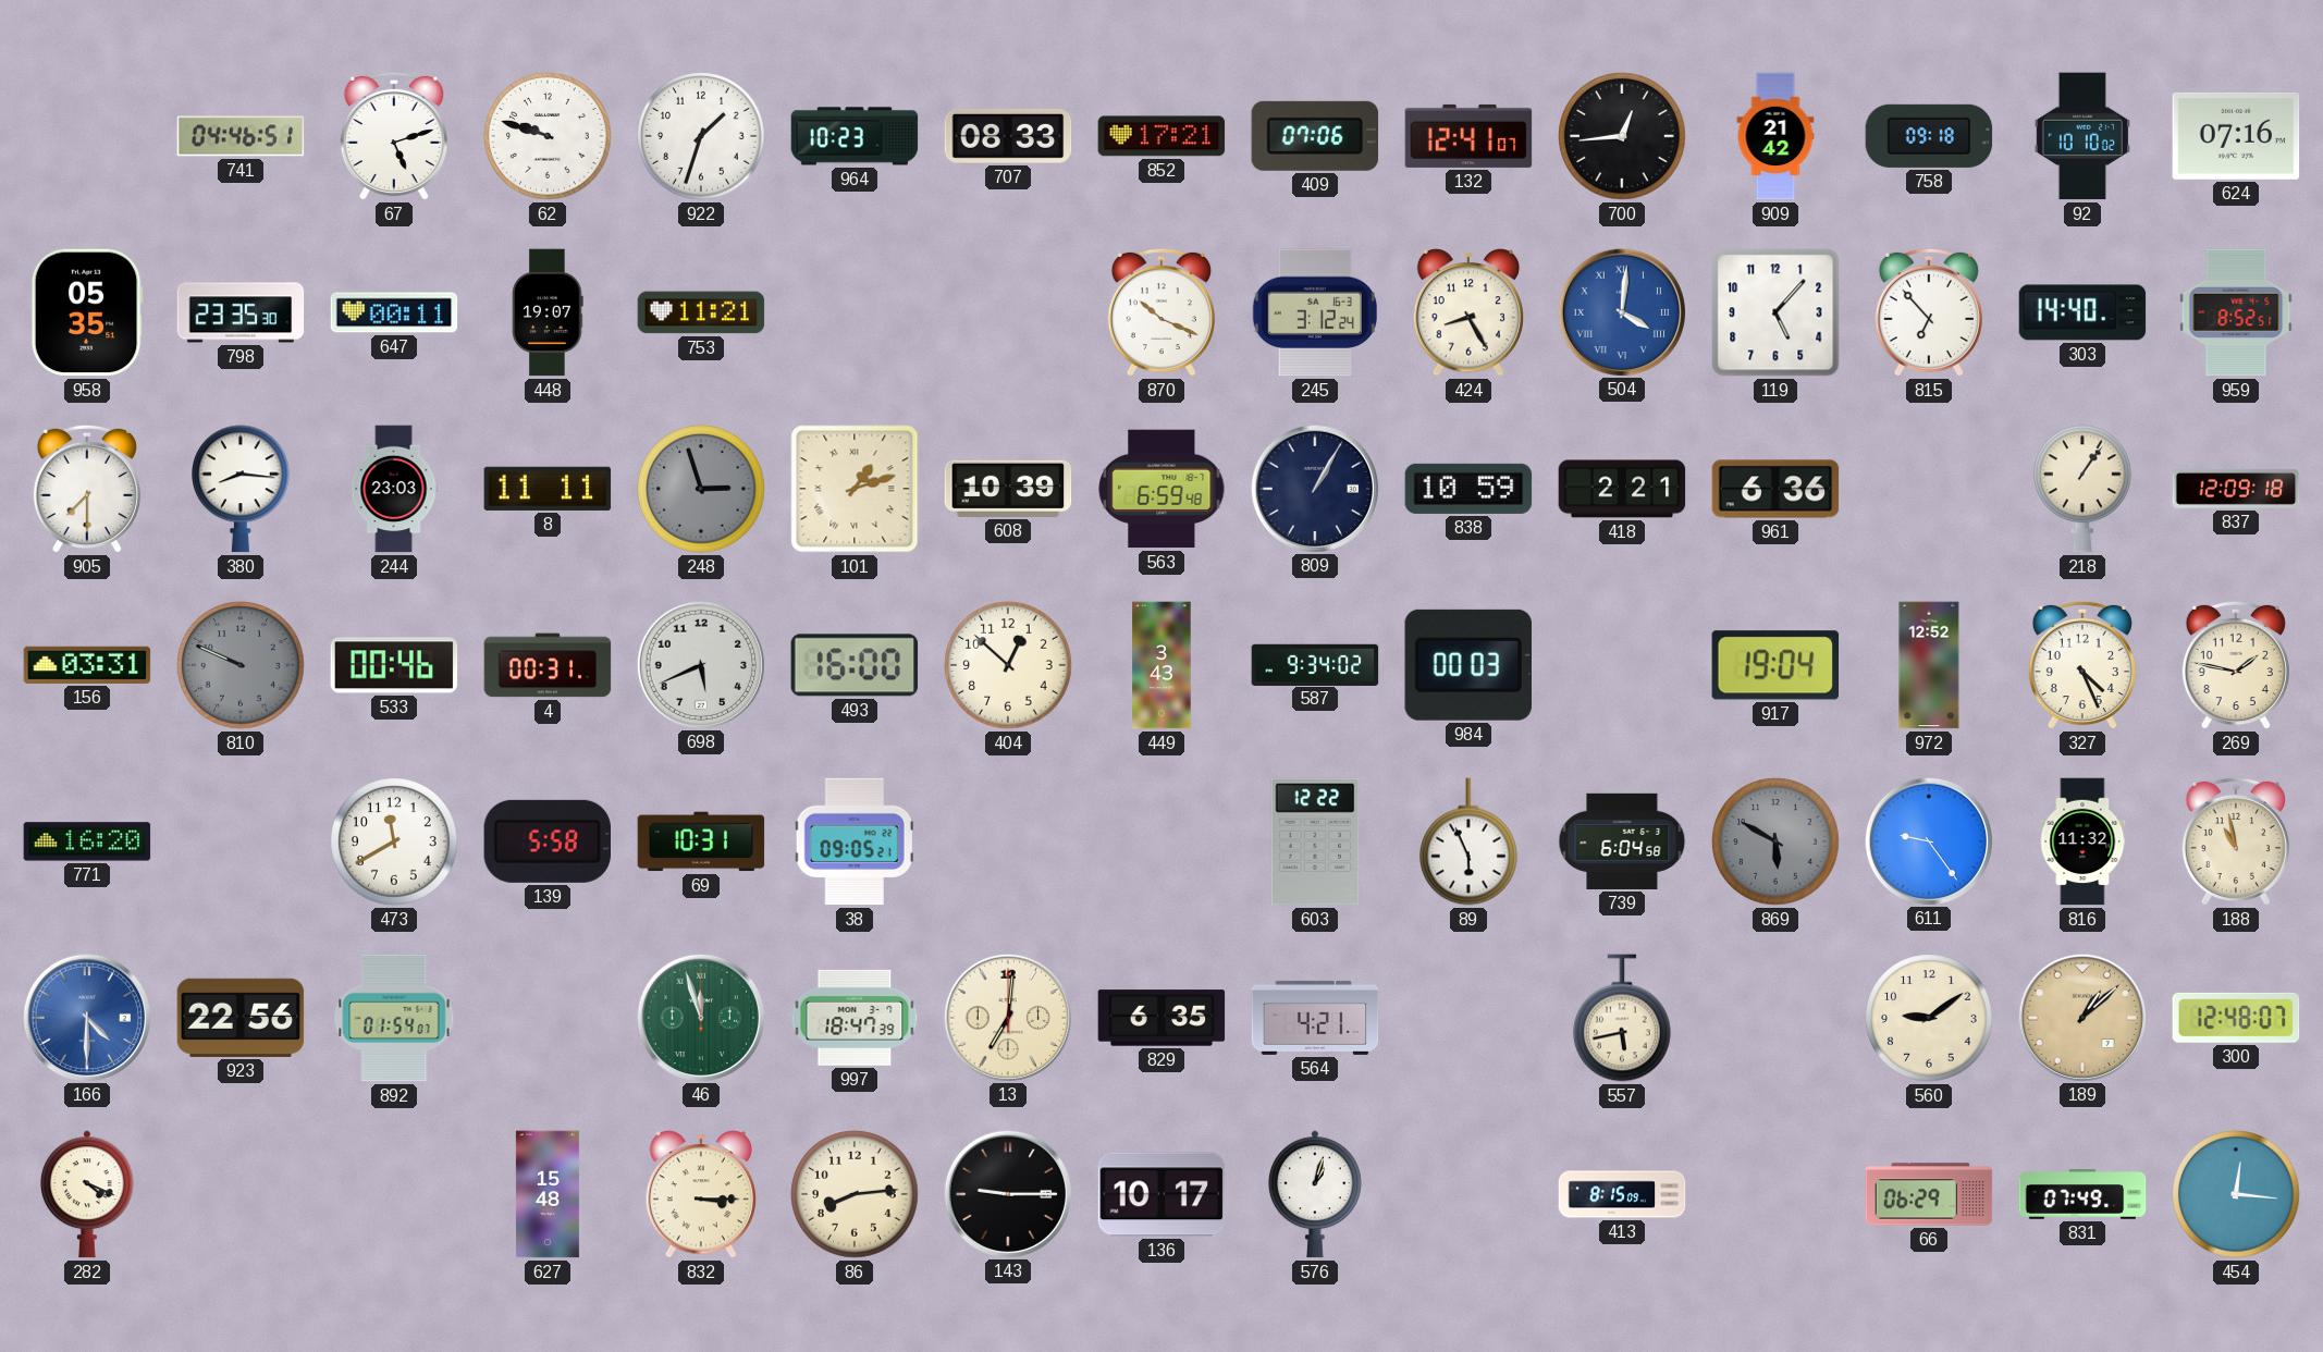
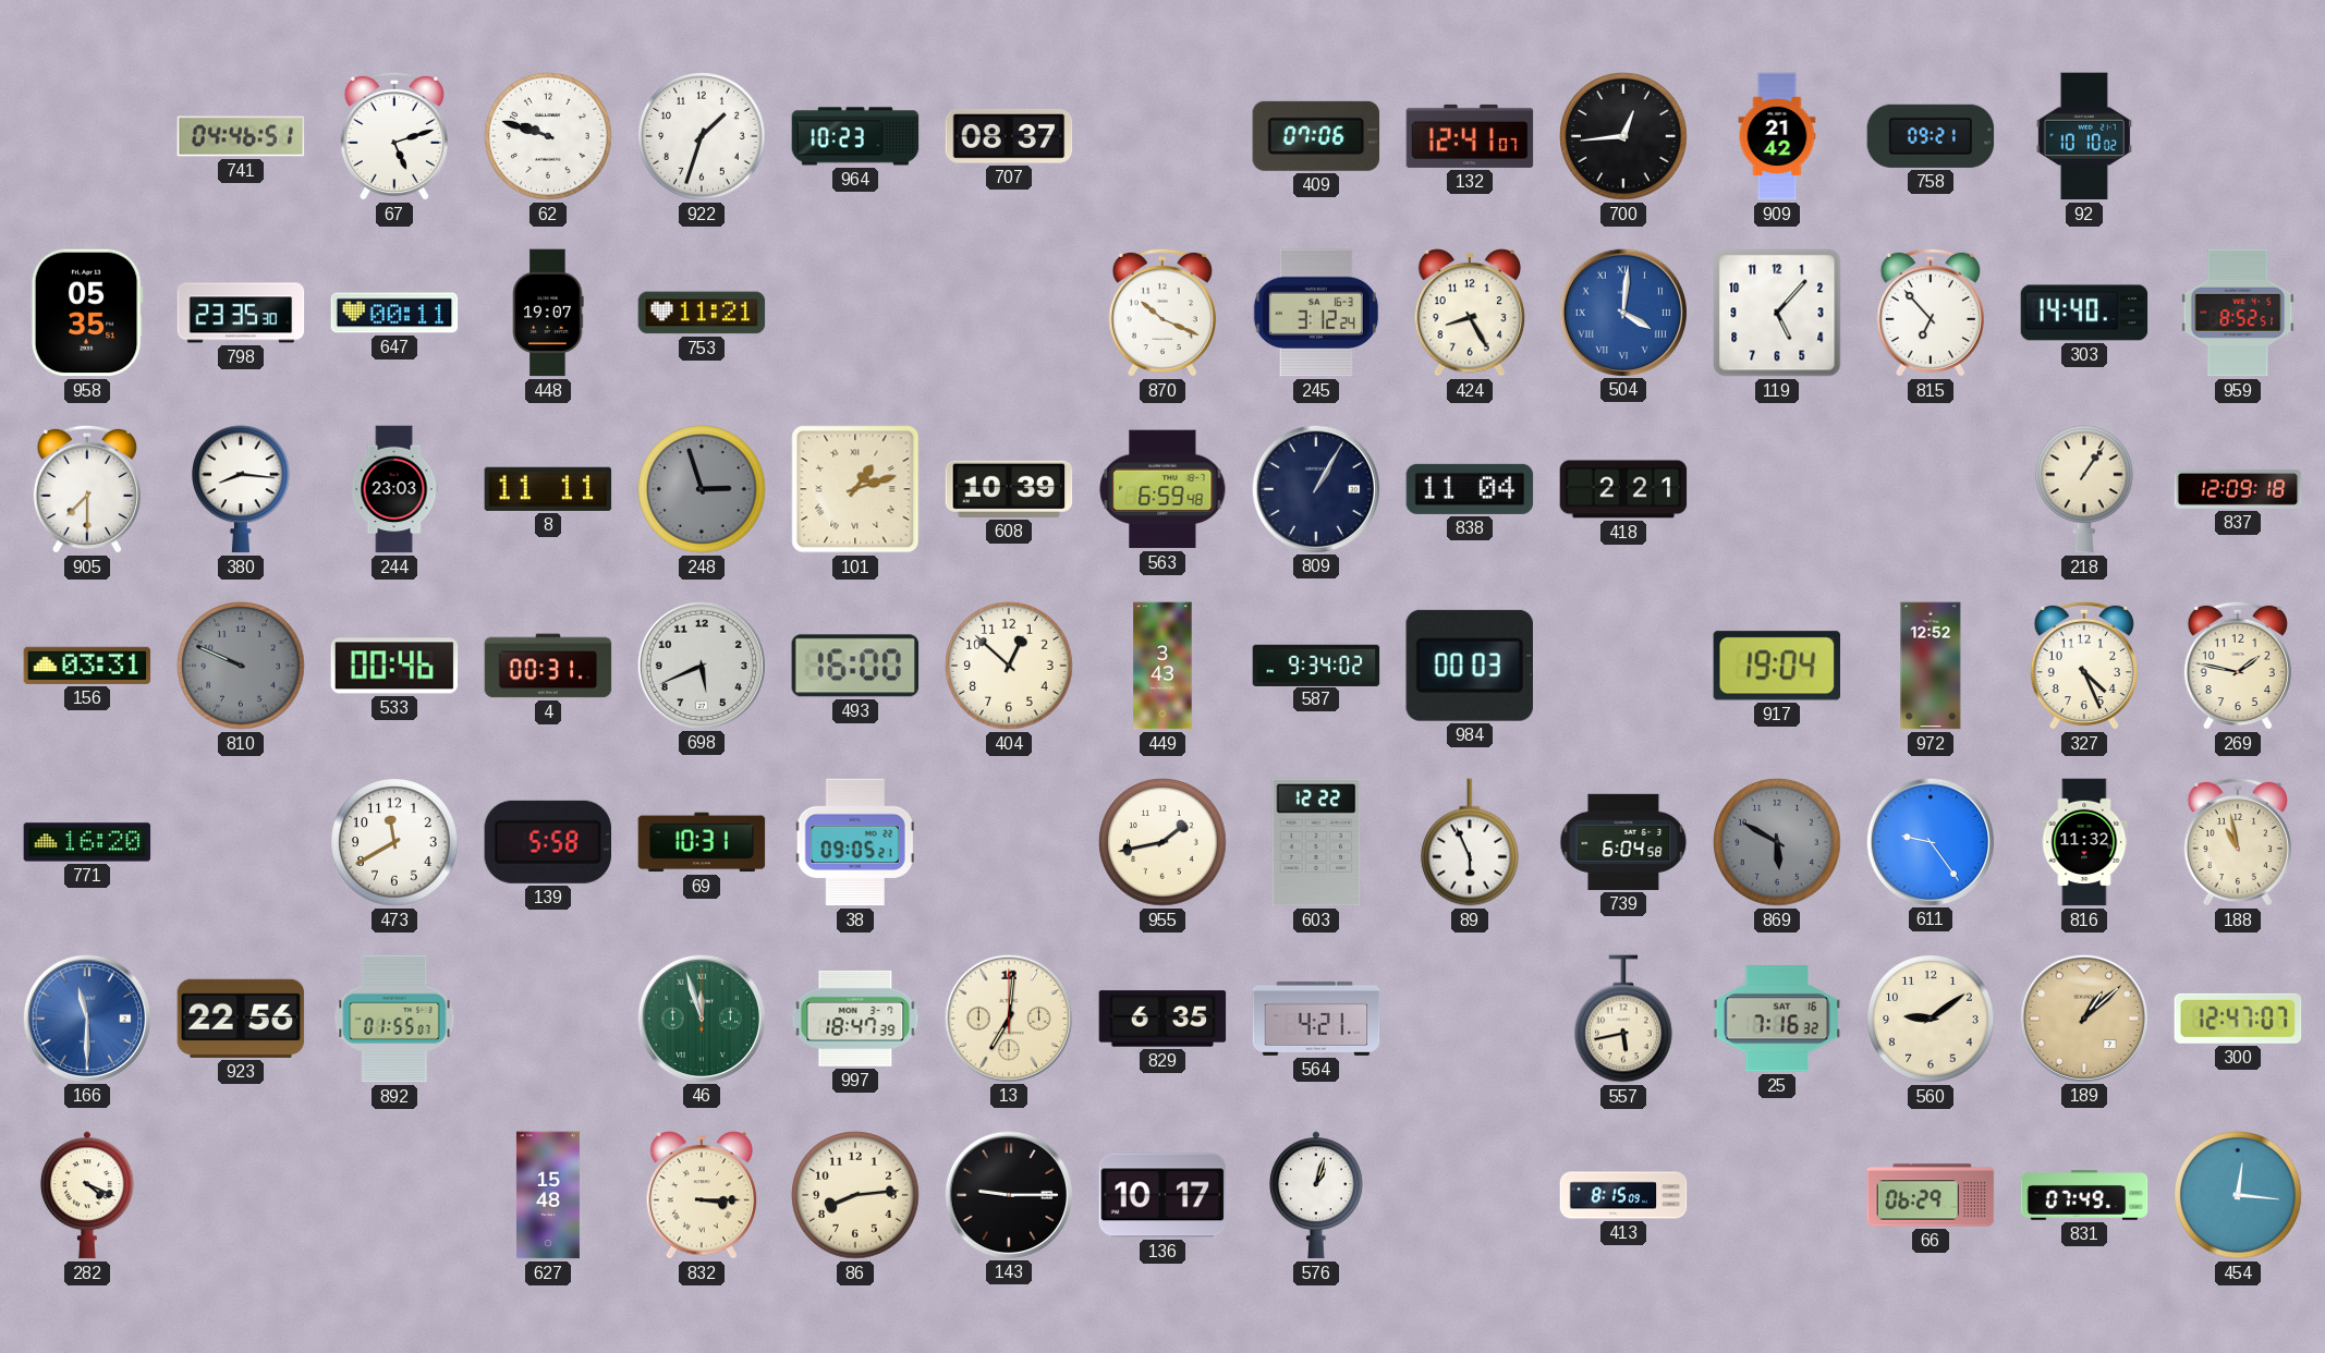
707: 08:33 -> 08:37 (1009, 136)
852: 17:21 -> none (1161, 136)
758: 09:18 -> 09:21 (1931, 136)
624: 07:16 -> none (2236, 136)
838: 10:59 -> 11:04 (1470, 489)
961: 6:36 -> none (1775, 489)
955: none -> 1:43 (1162, 842)
166: 4:30 -> 11:30 (86, 1017)
892: 01:54 -> 01:55 (394, 1019)
25: none -> 7:16 (1777, 1019)
300: 12:48 -> 12:47 (2238, 1019)
